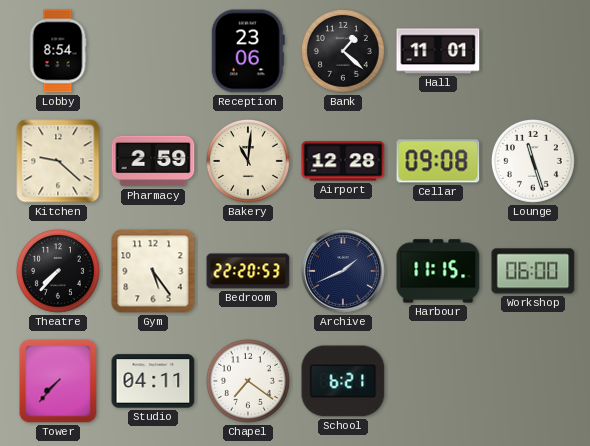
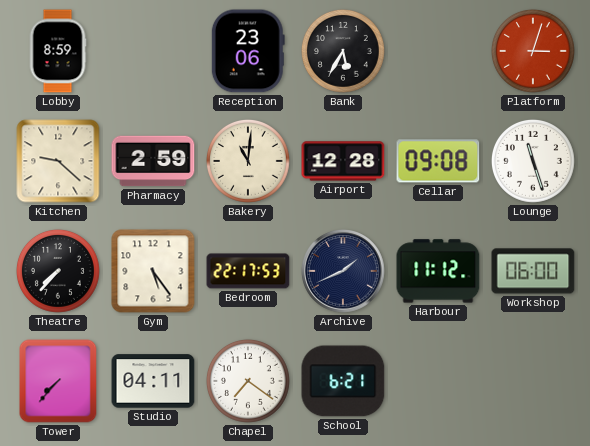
Lobby: 8:54 -> 8:59 (58, 51)
Bank: 1:22 -> 5:35 (343, 51)
Hall: 11:01 -> none (438, 51)
Platform: none -> 3:03 (533, 51)
Bedroom: 22:20 -> 22:17 (248, 271)
Harbour: 11:15 -> 11:12 (438, 271)
